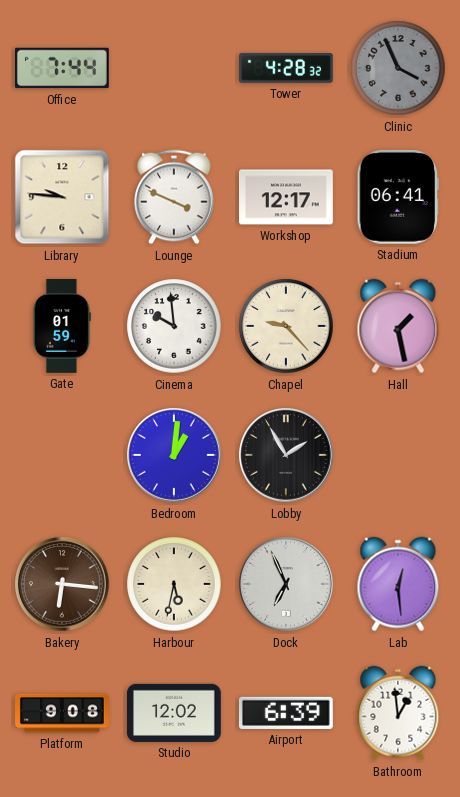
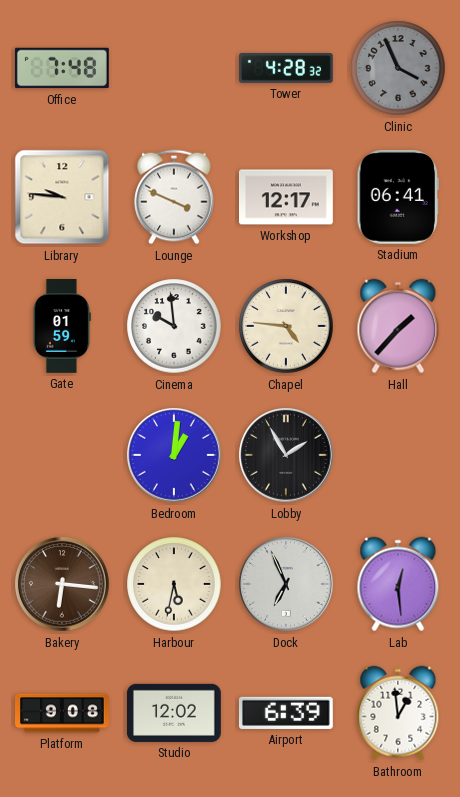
Office: 7:44 -> 7:48 (62, 68)
Chapel: 9:23 -> 4:46 (286, 326)
Hall: 1:28 -> 1:37 (398, 326)
